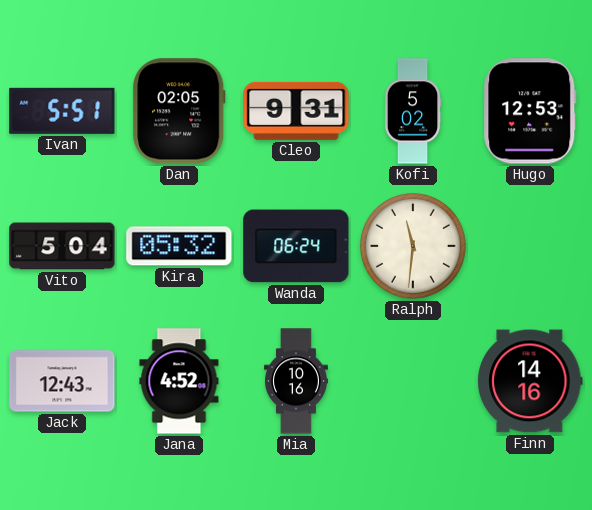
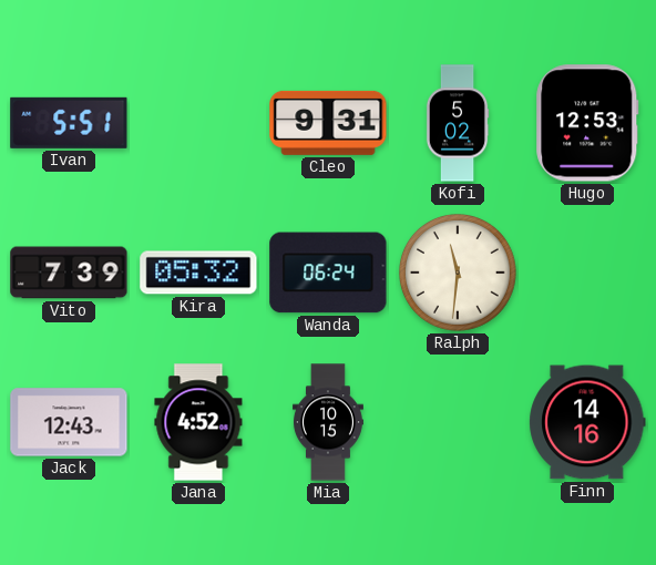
Dan: 02:05 -> none (179, 111)
Vito: 5:04 -> 7:39 (69, 273)
Mia: 10:16 -> 10:15 (328, 422)
